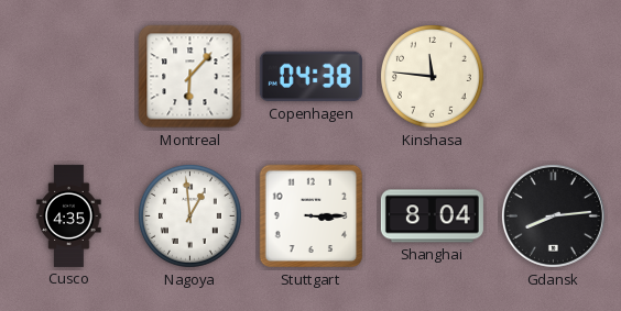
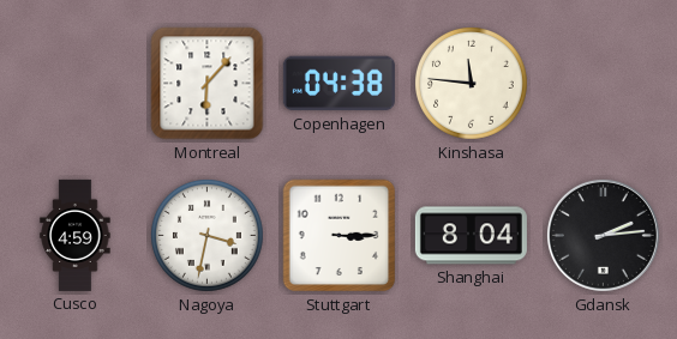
Cusco: 4:35 -> 4:59 (76, 235)
Nagoya: 12:59 -> 3:32 (208, 236)
Gdansk: 8:14 -> 2:14 (603, 235)
